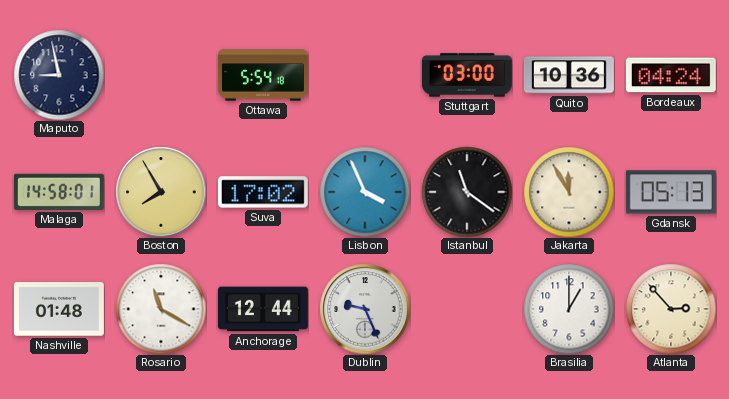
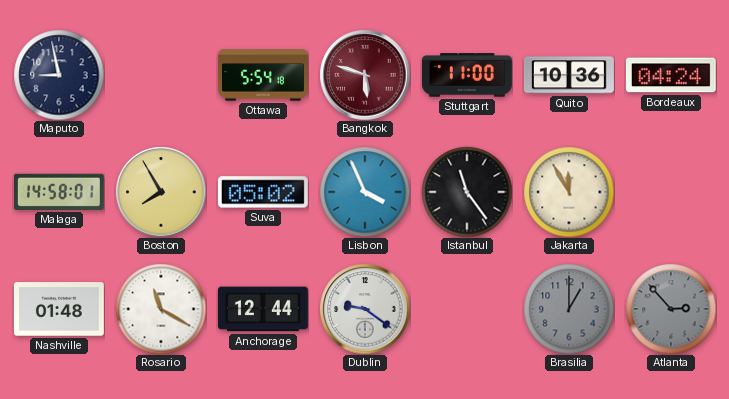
Bangkok: none -> 5:48 (365, 75)
Stuttgart: 03:00 -> 11:00 (467, 75)
Suva: 17:02 -> 05:02 (263, 192)
Istanbul: 11:21 -> 11:24 (467, 192)
Gdansk: 05:13 -> none (671, 192)
Dublin: 9:26 -> 9:21 (365, 309)
Brasilia dial: white -> grey (569, 309)
Atlanta dial: cream -> grey (671, 309)
